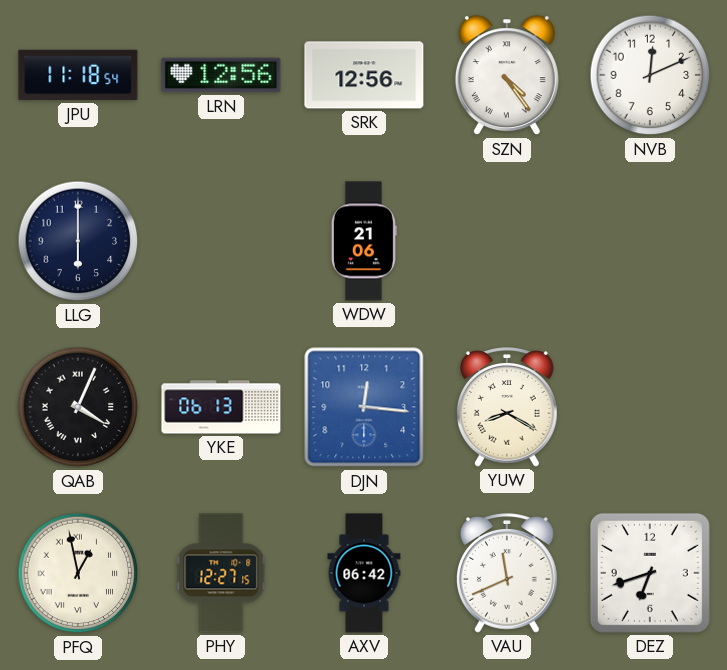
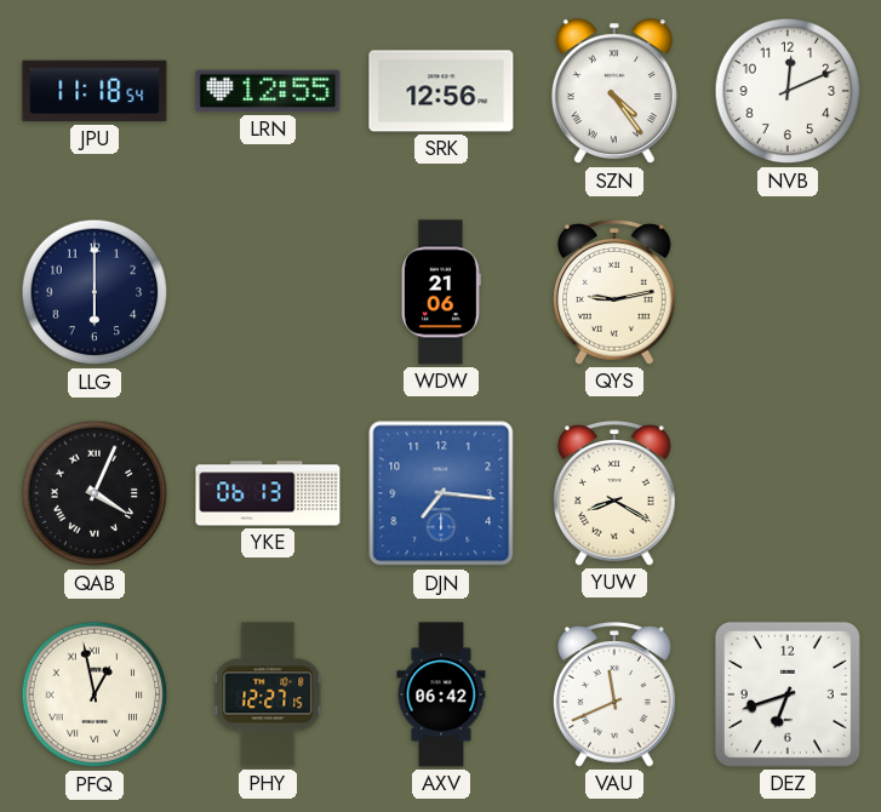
LRN: 12:56 -> 12:55 (268, 91)
QYS: none -> 9:13 (616, 292)
DJN: 12:16 -> 7:16 (441, 493)
